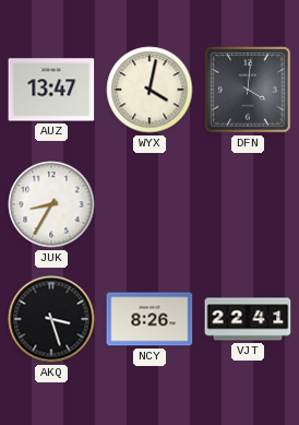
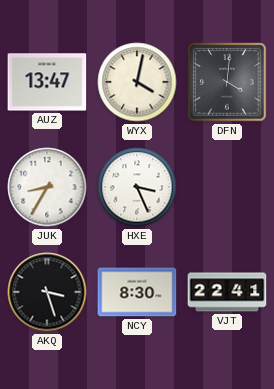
HXE: none -> 3:26 (137, 187)
NCY: 8:26 -> 8:30 (137, 292)
